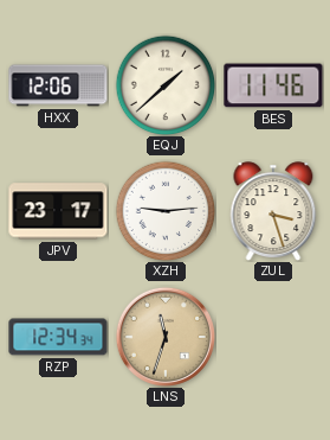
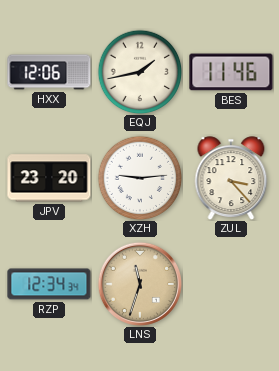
EQJ: 1:38 -> 1:43 (140, 72)
JPV: 23:17 -> 23:20 (49, 178)
ZUL: 3:27 -> 3:23 (231, 178)
